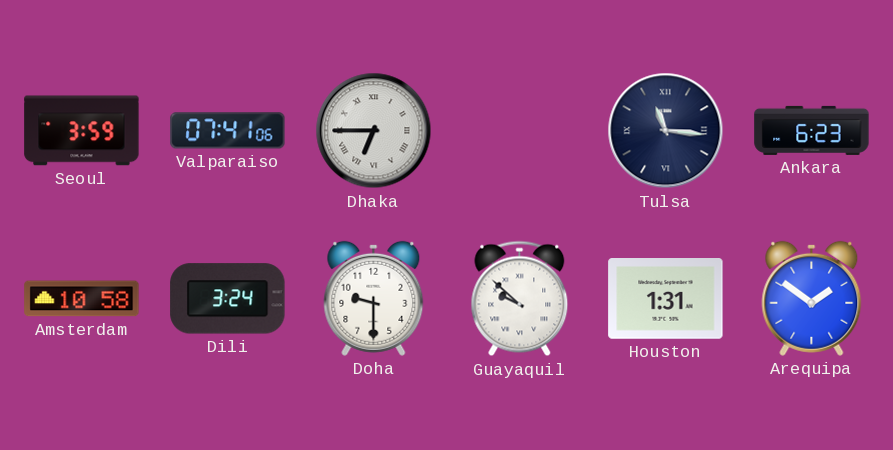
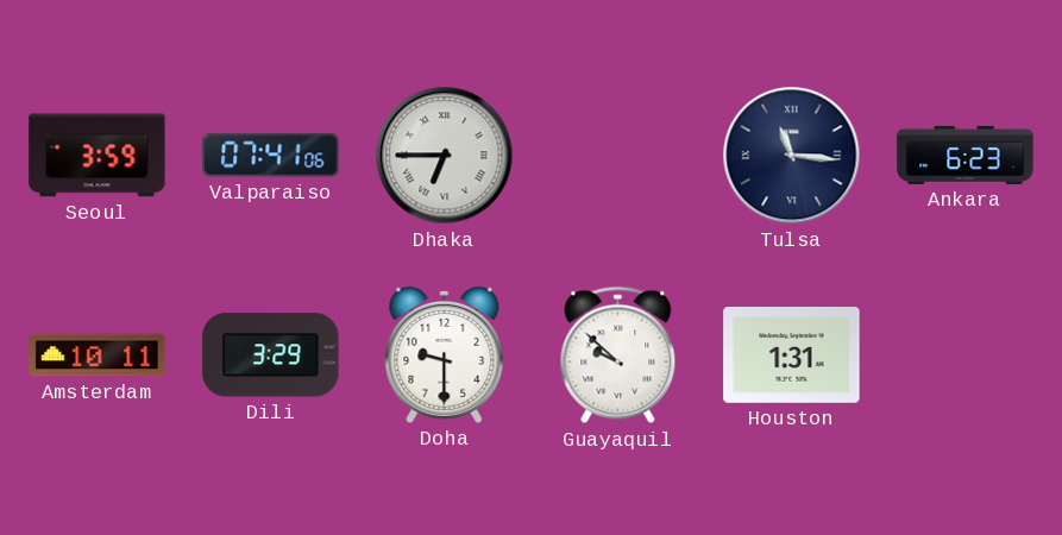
Amsterdam: 10:58 -> 10:11 (98, 355)
Dili: 3:24 -> 3:29 (271, 355)
Arequipa: 1:51 -> none (812, 298)
